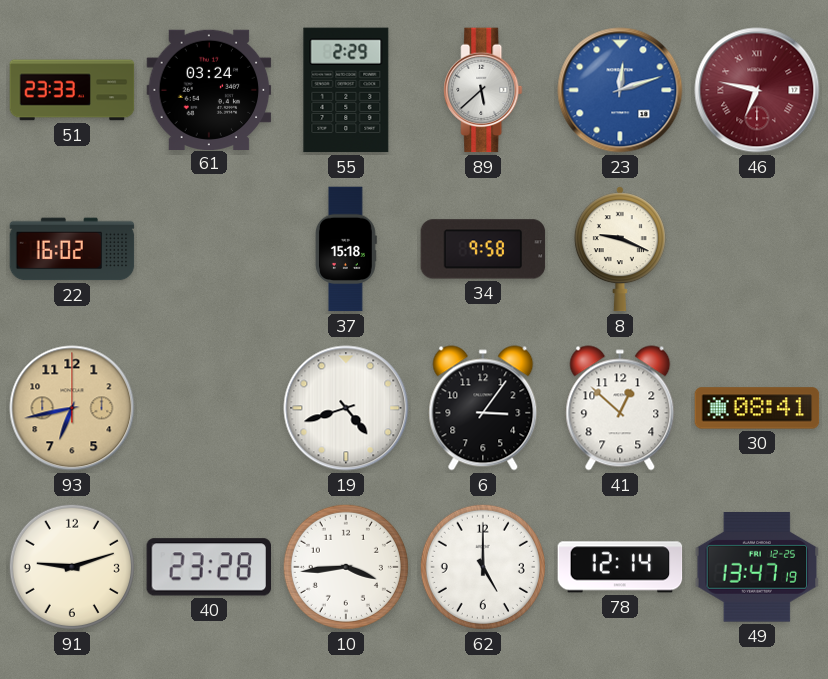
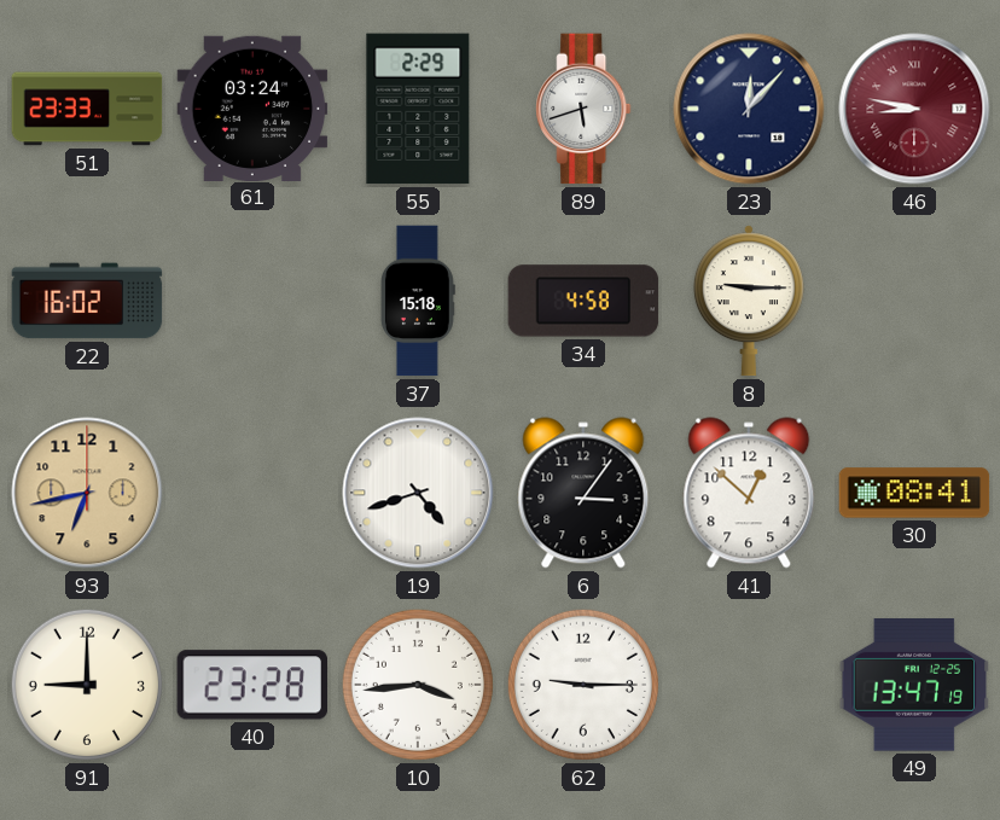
89: 5:38 -> 5:42 (583, 109)
23: 12:12 -> 12:07 (749, 109)
23 dial: blue -> navy (749, 109)
46: 6:47 -> 8:47 (914, 109)
34: 9:58 -> 4:58 (583, 301)
8: 9:19 -> 9:15 (749, 301)
91: 9:12 -> 9:00 (87, 685)
62: 5:00 -> 9:15 (583, 685)
78: 12:14 -> none (620, 567)
